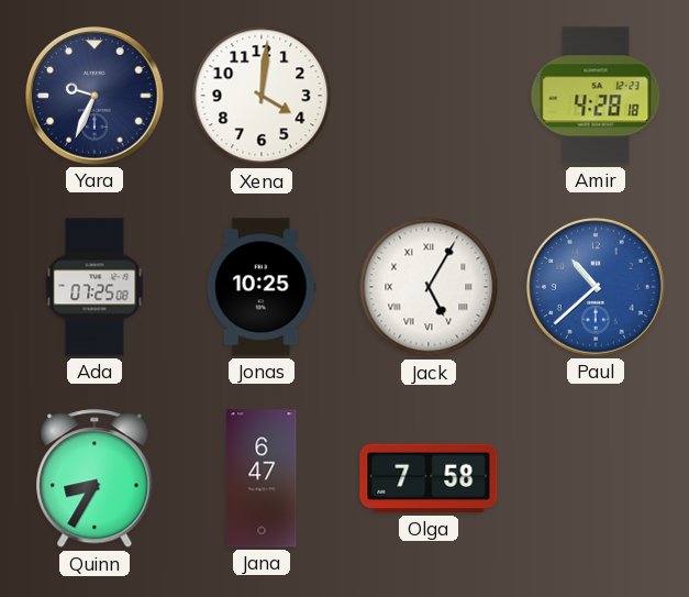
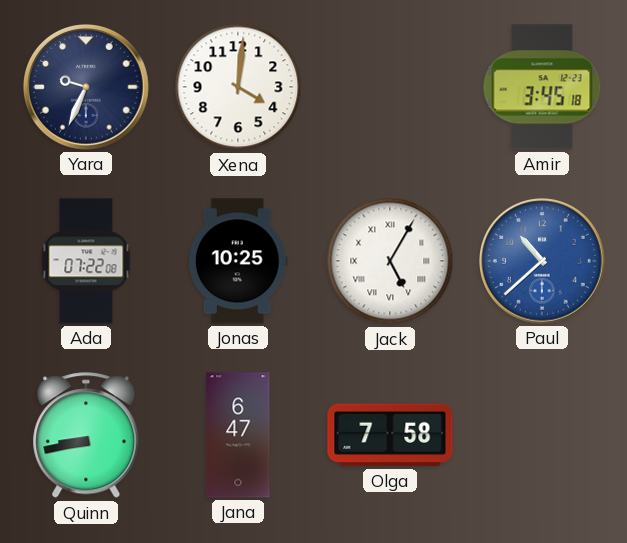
Amir: 4:28 -> 3:45 (542, 87)
Ada: 07:25 -> 07:22 (86, 261)
Quinn: 8:35 -> 8:43 (86, 436)
